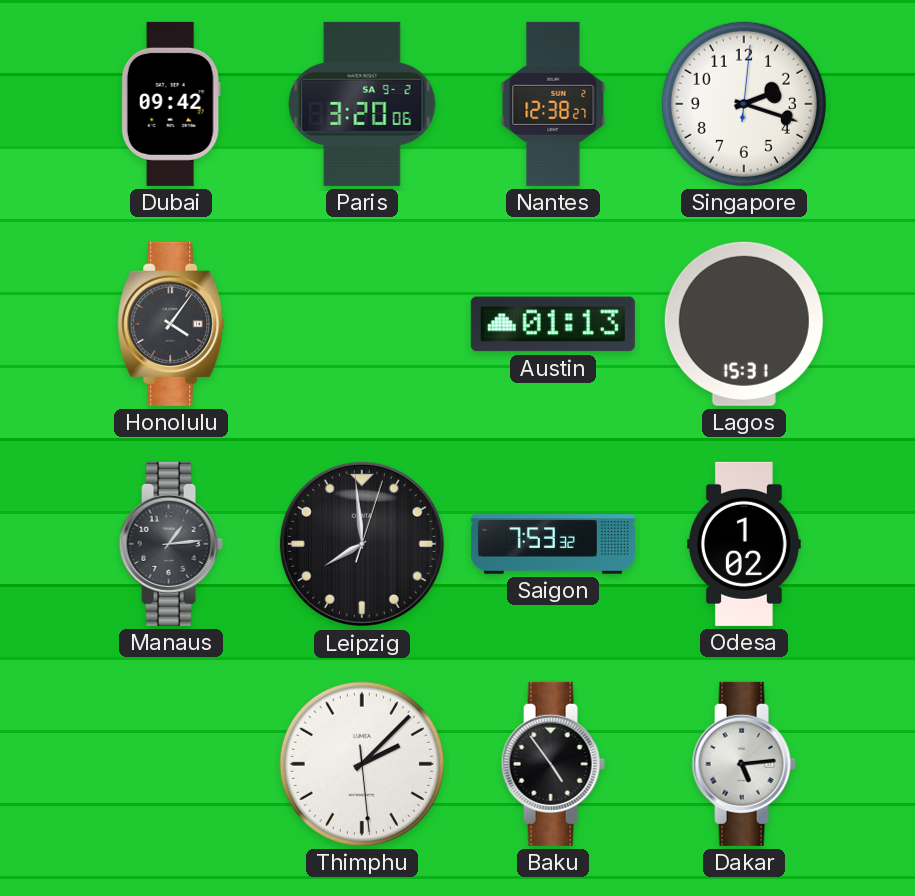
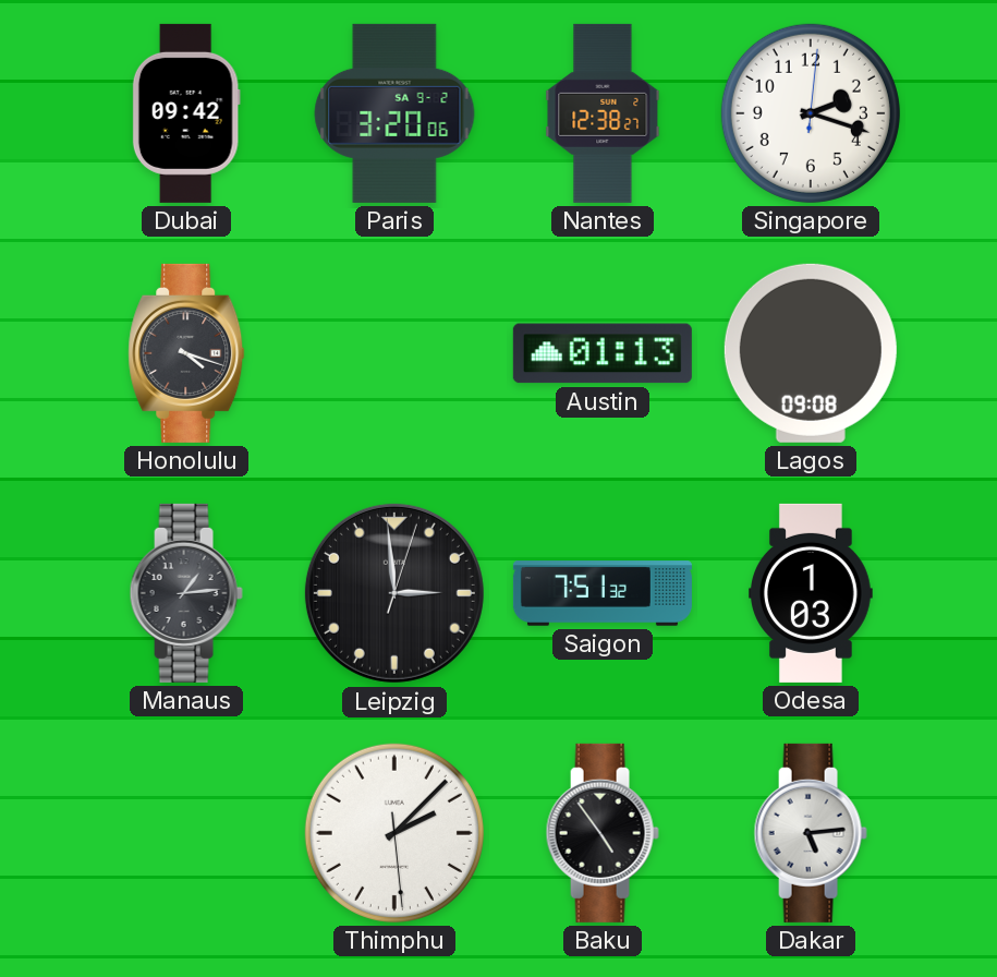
Honolulu: 4:06 -> 4:18 (186, 353)
Lagos: 15:31 -> 09:08 (811, 353)
Leipzig: 7:59 -> 2:59 (394, 593)
Saigon: 7:53 -> 7:51 (603, 593)
Odesa: 1:02 -> 1:03 (812, 593)
